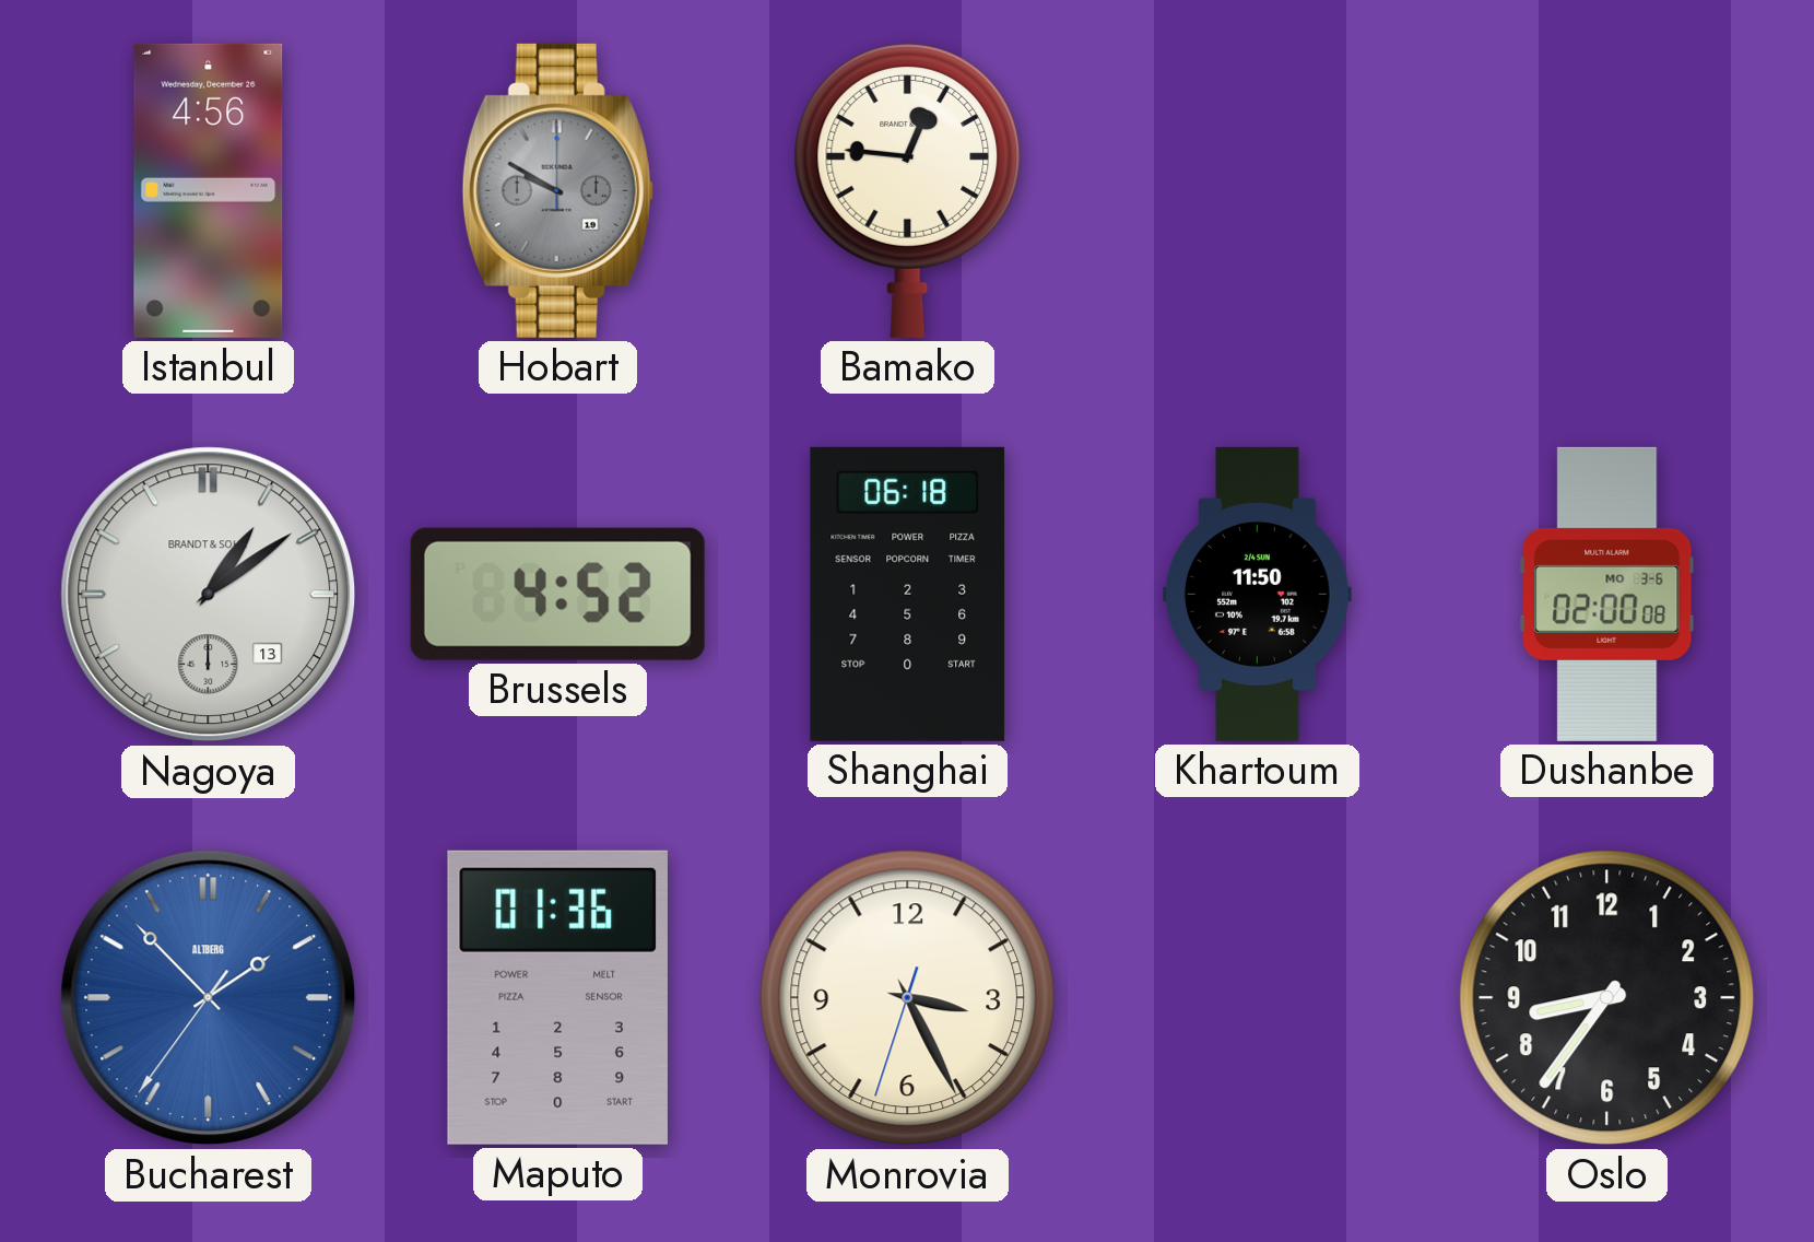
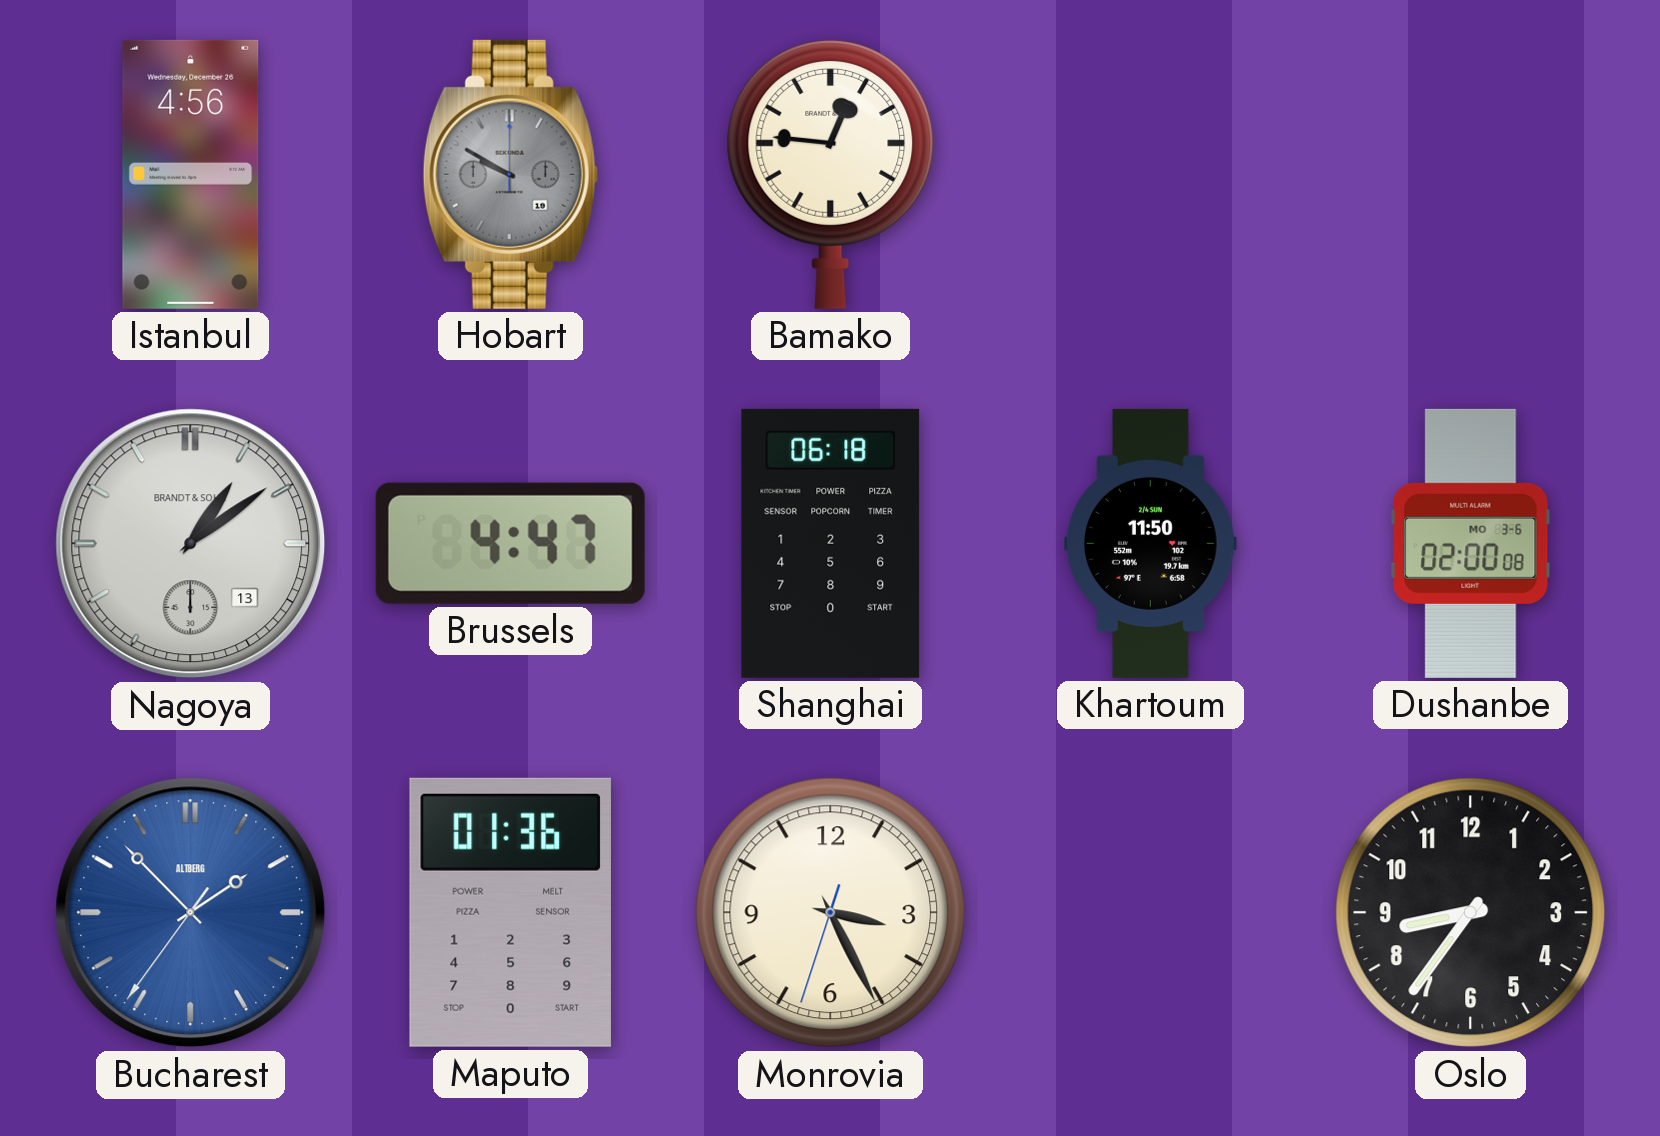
Brussels: 4:52 -> 4:47 (510, 543)
